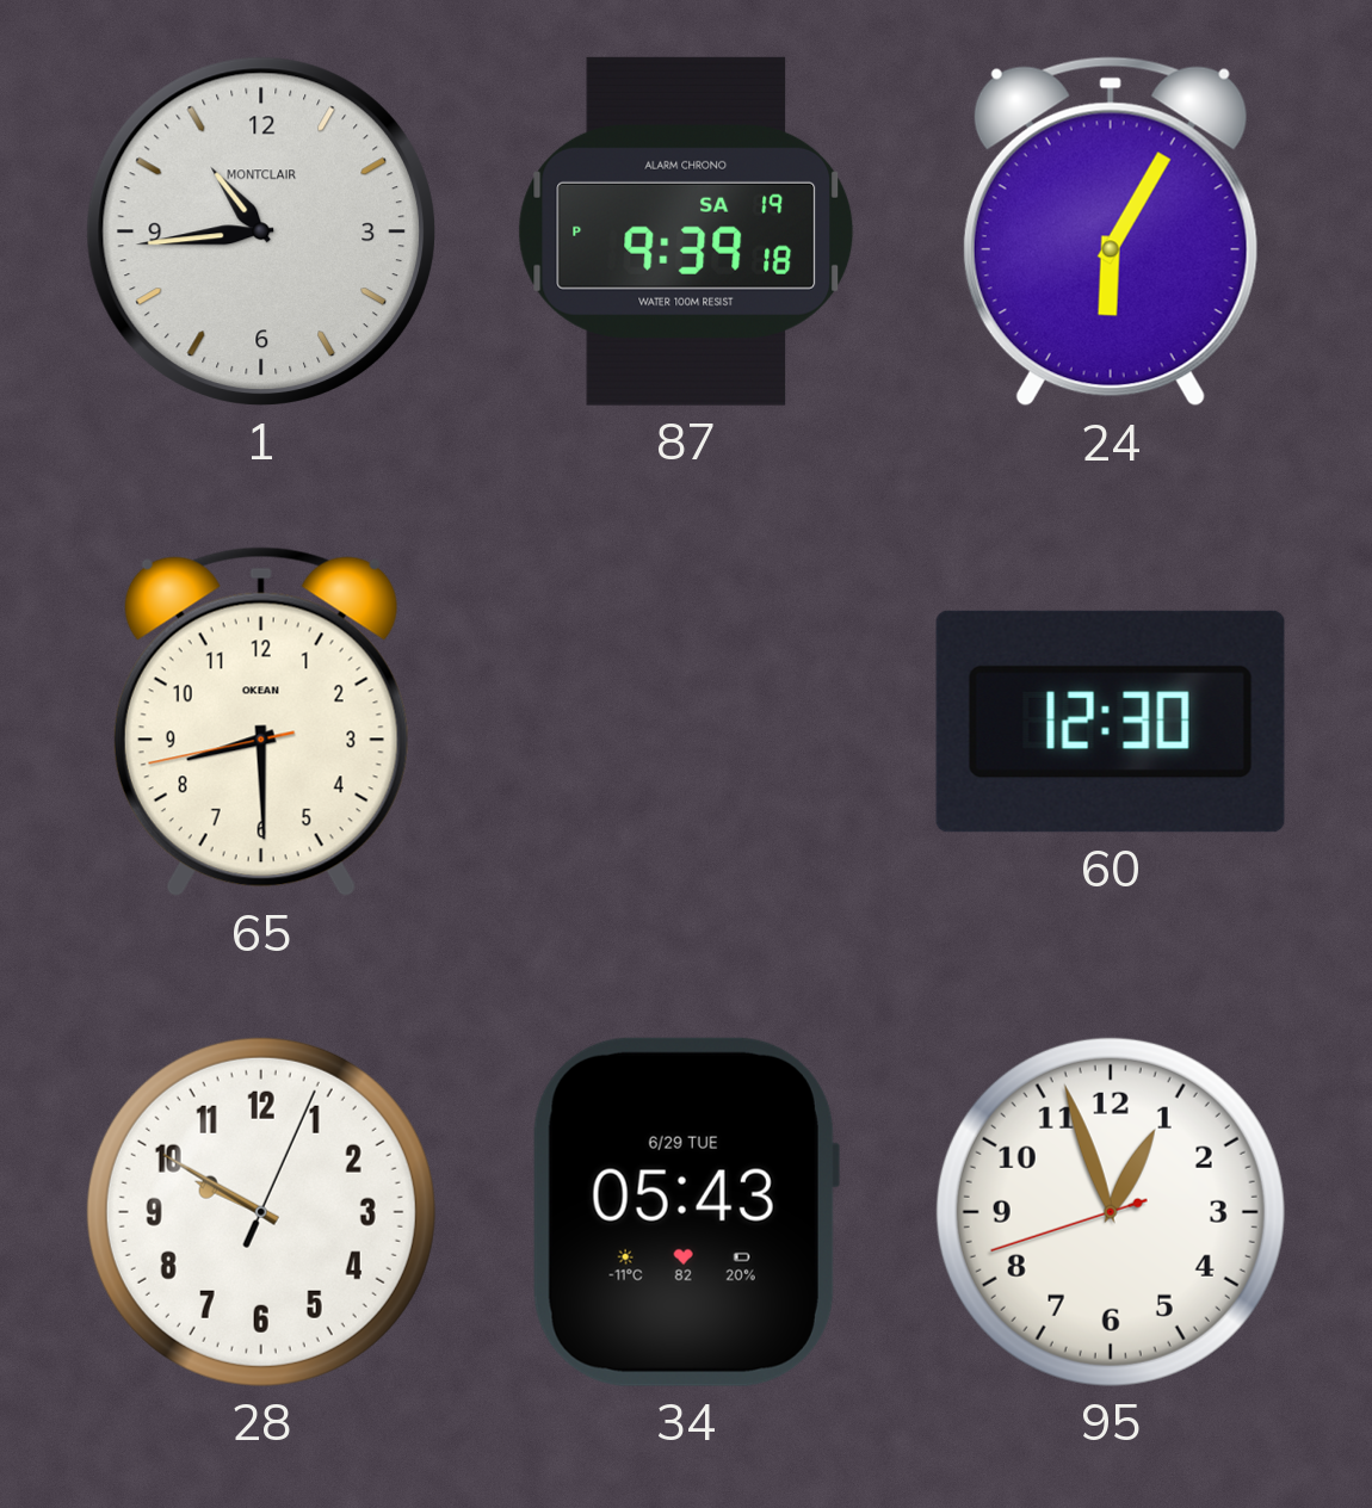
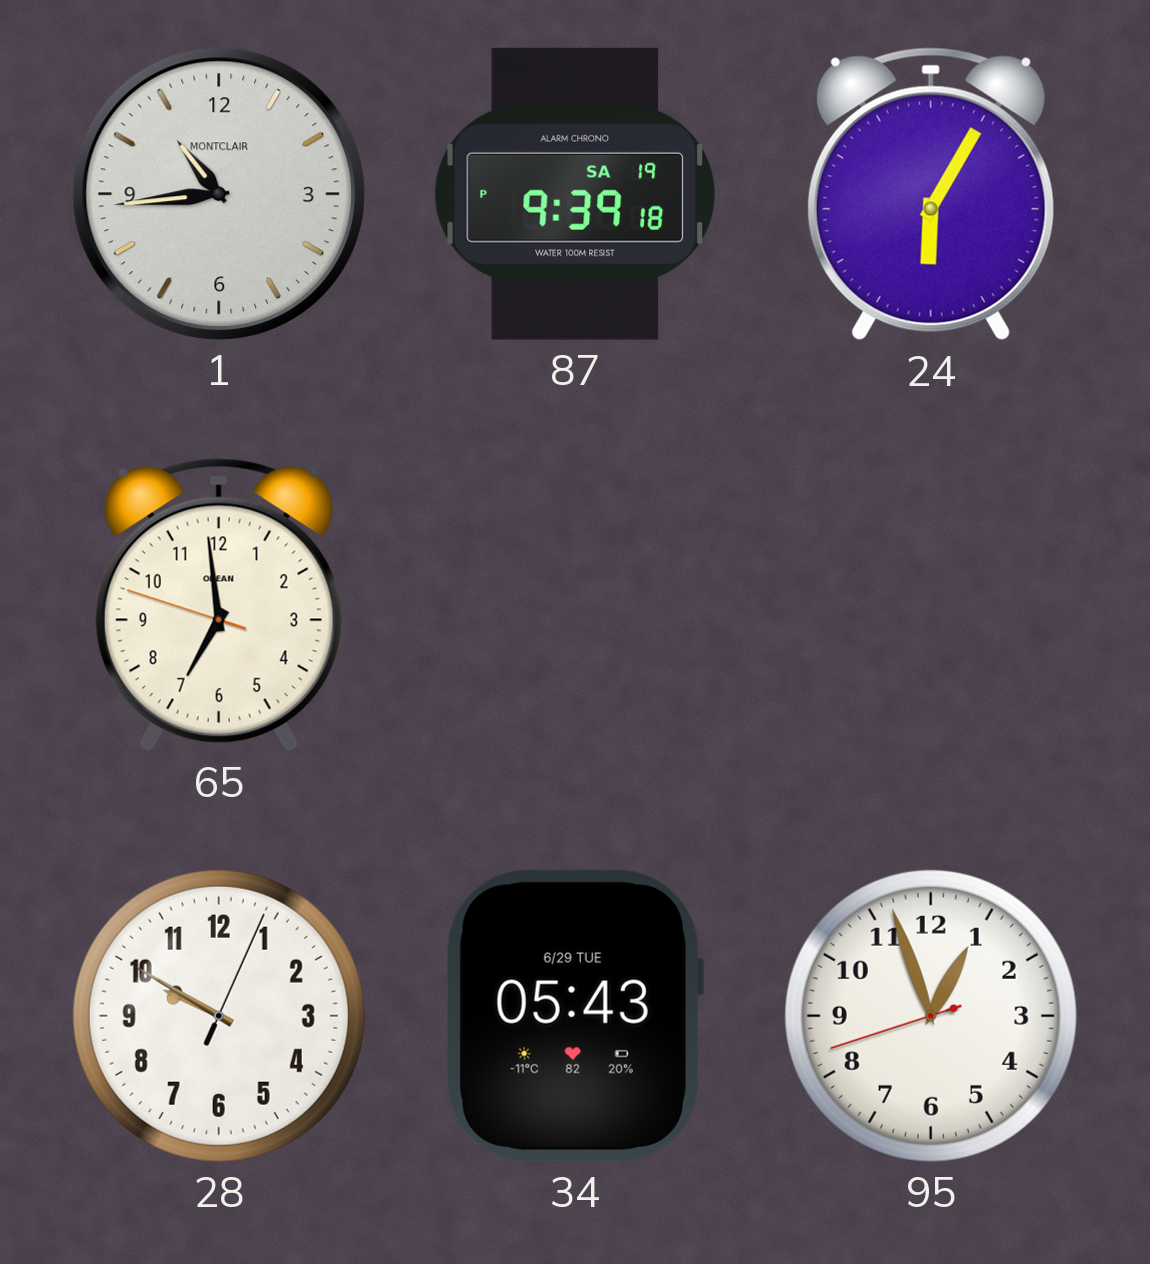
65: 8:29 -> 6:58 (219, 605)
60: 12:30 -> none (1111, 722)
